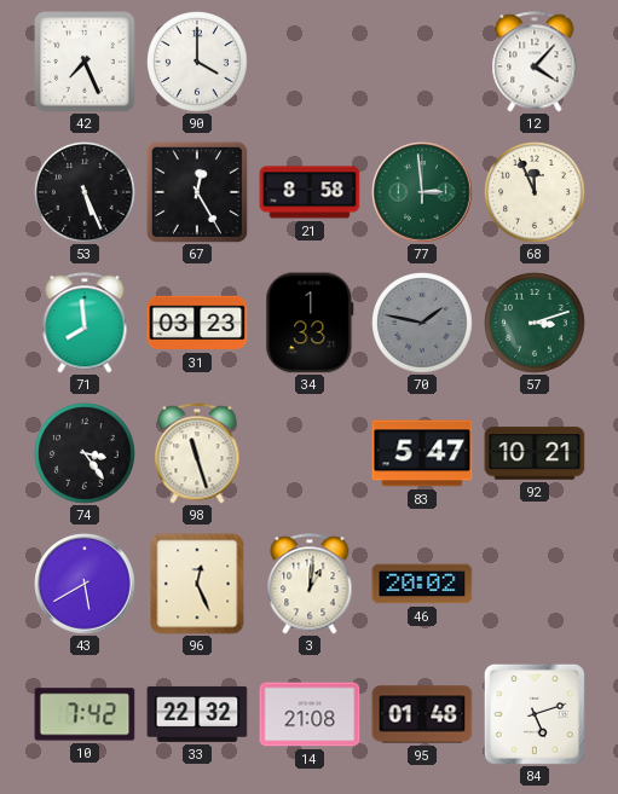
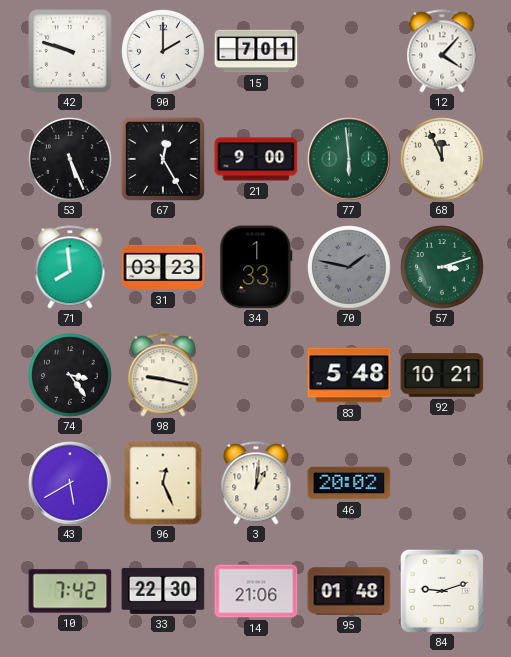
42: 7:26 -> 9:48 (70, 51)
90: 4:00 -> 2:00 (163, 51)
15: none -> 7:01 (256, 51)
21: 8:58 -> 9:00 (256, 159)
77: 2:59 -> 5:59 (349, 159)
98: 11:27 -> 9:17 (163, 375)
83: 5:47 -> 5:48 (349, 375)
33: 22:32 -> 22:30 (163, 591)
14: 21:08 -> 21:06 (256, 591)
84: 5:12 -> 9:12 (442, 591)
